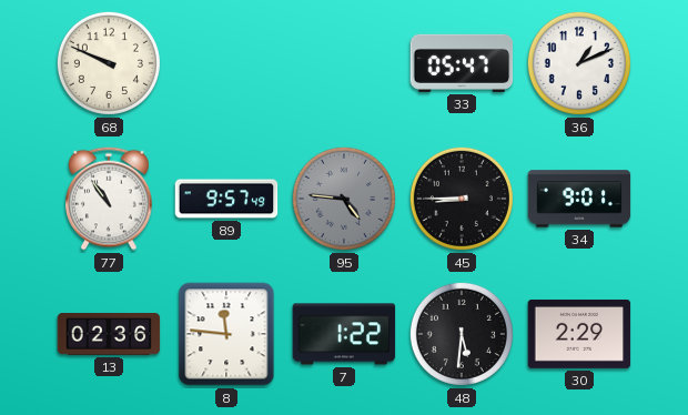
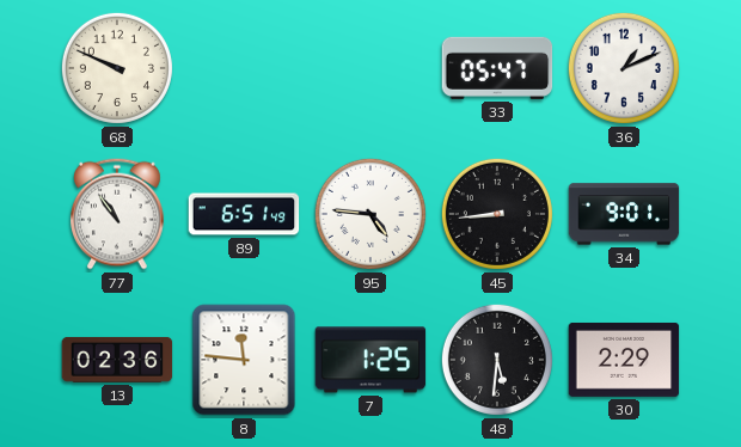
89: 9:57 -> 6:51 (244, 214)
95 dial: grey -> white (370, 214)
45: 8:45 -> 8:44 (497, 214)
7: 1:22 -> 1:25 (370, 360)
